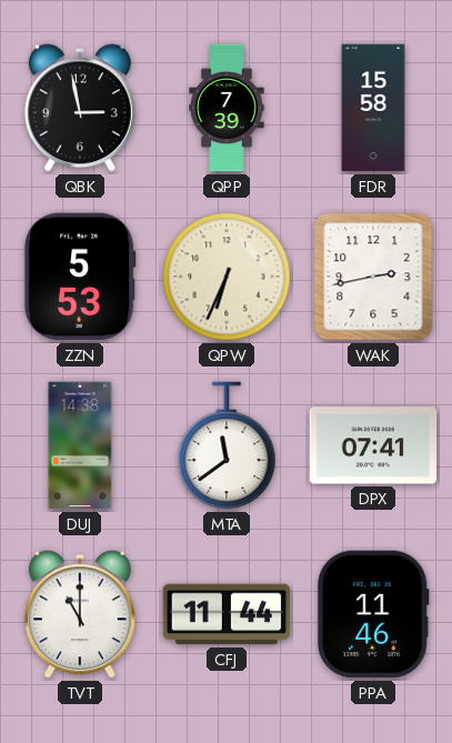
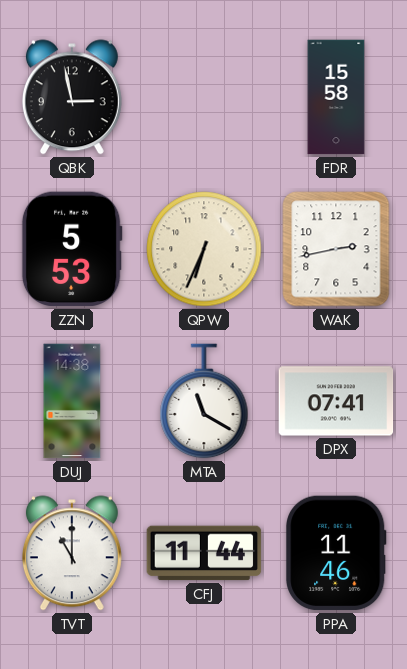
QPP: 7:39 -> none (227, 108)
MTA: 11:39 -> 11:20 (204, 401)
